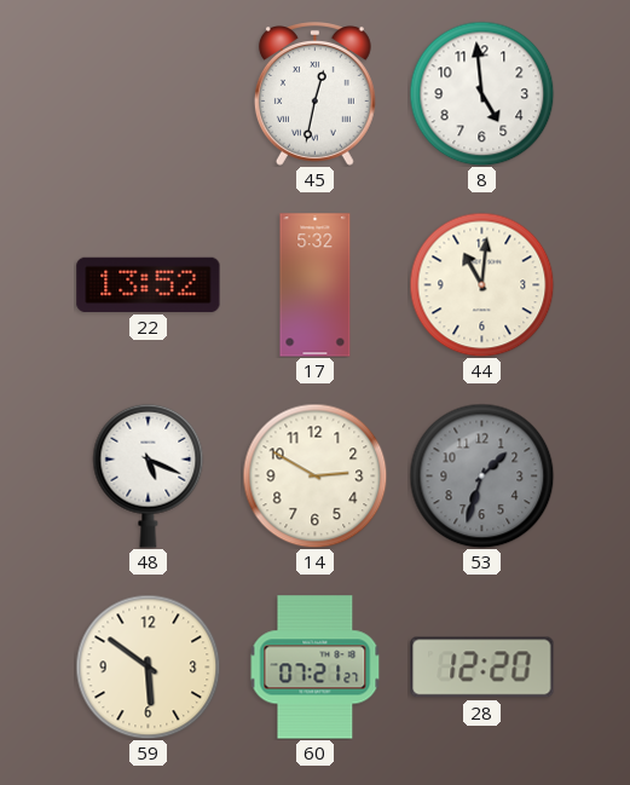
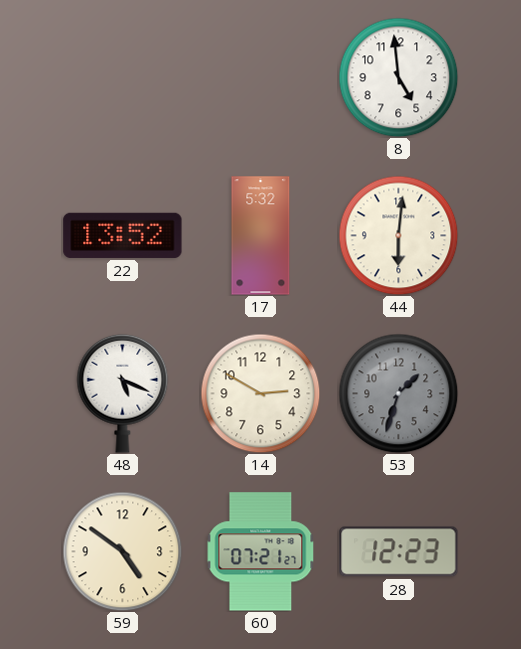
45: 12:32 -> none (314, 94)
44: 11:01 -> 6:01 (398, 235)
59: 5:51 -> 4:51 (122, 551)
28: 12:20 -> 12:23 (399, 552)
